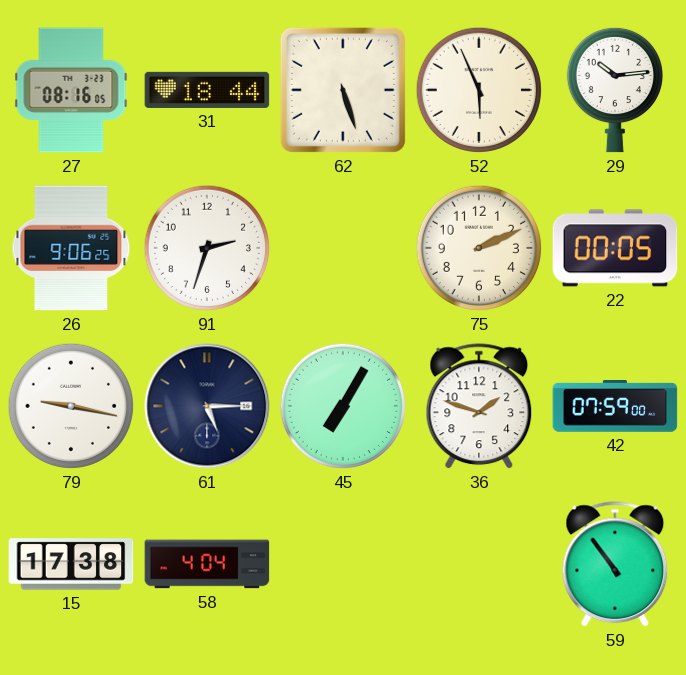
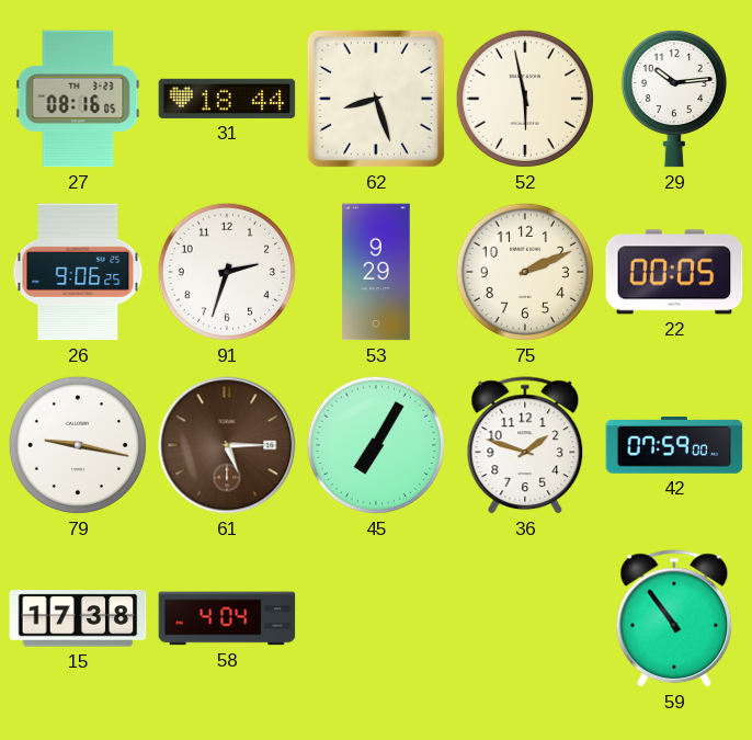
62: 5:27 -> 8:27 (376, 99)
52: 5:56 -> 5:58 (524, 99)
53: none -> 9:29 (376, 272)
61 dial: navy -> brown (227, 445)
